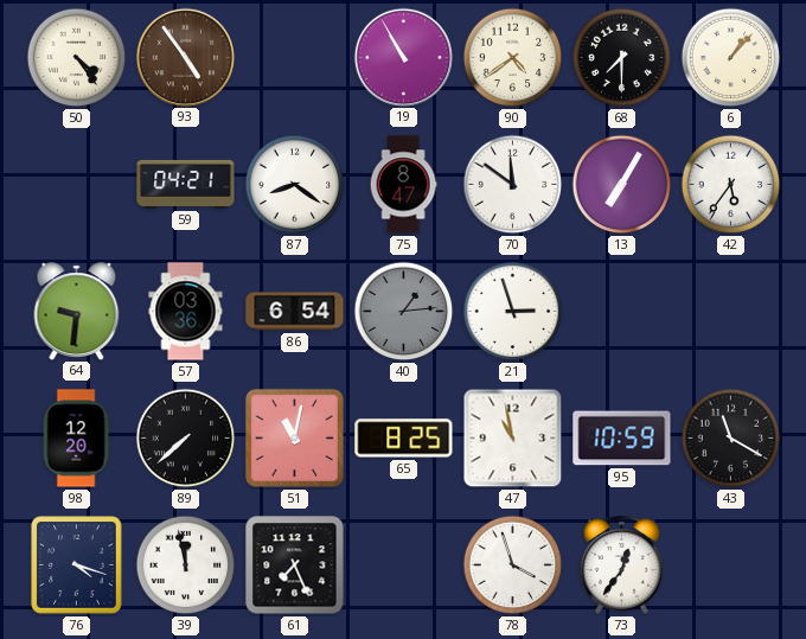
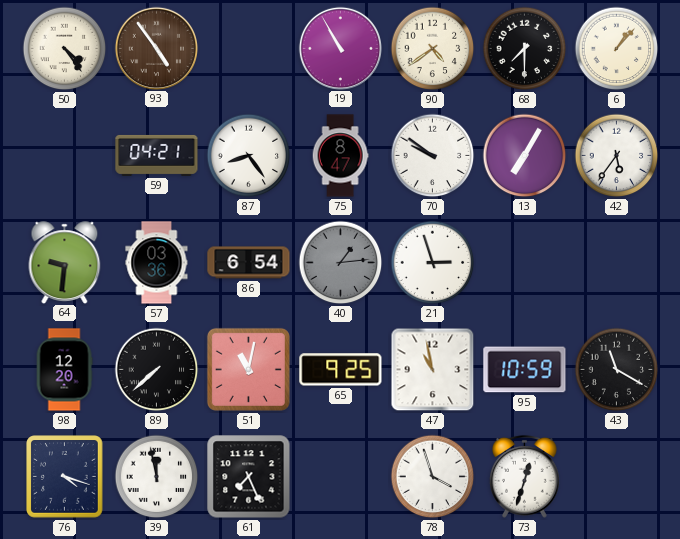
87: 8:21 -> 8:24 (249, 156)
70: 11:51 -> 9:51 (433, 156)
65: 8:25 -> 9:25 (341, 370)
73: 12:36 -> 12:33 (525, 476)
